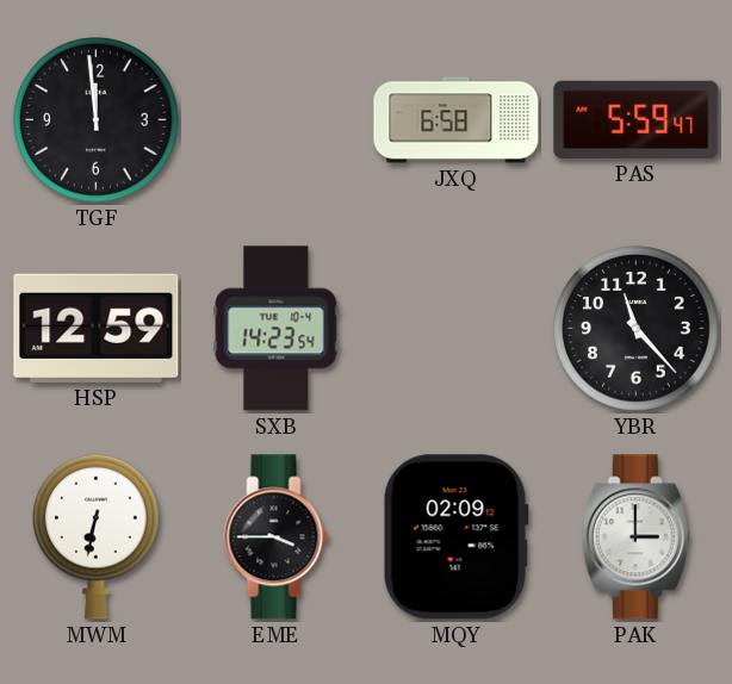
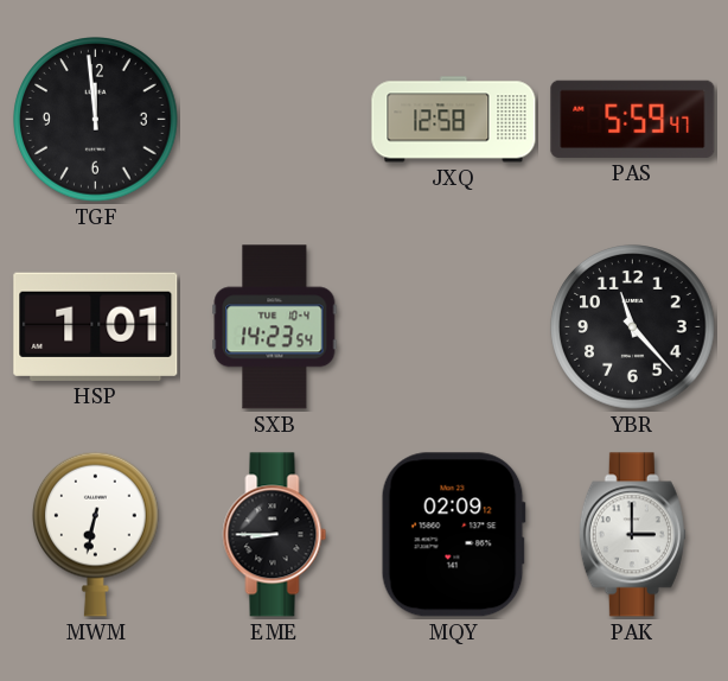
JXQ: 6:58 -> 12:58 (454, 120)
HSP: 12:59 -> 1:01 (96, 326)
EME: 3:45 -> 8:45 (275, 535)
